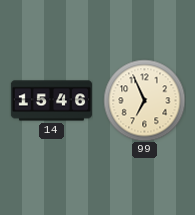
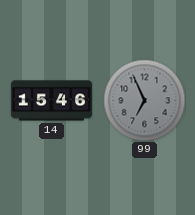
99 dial: cream -> grey (144, 100)
